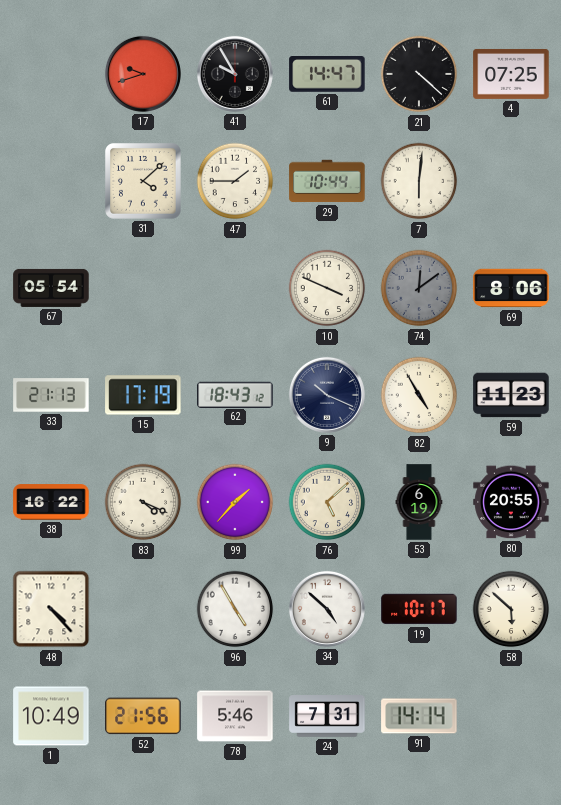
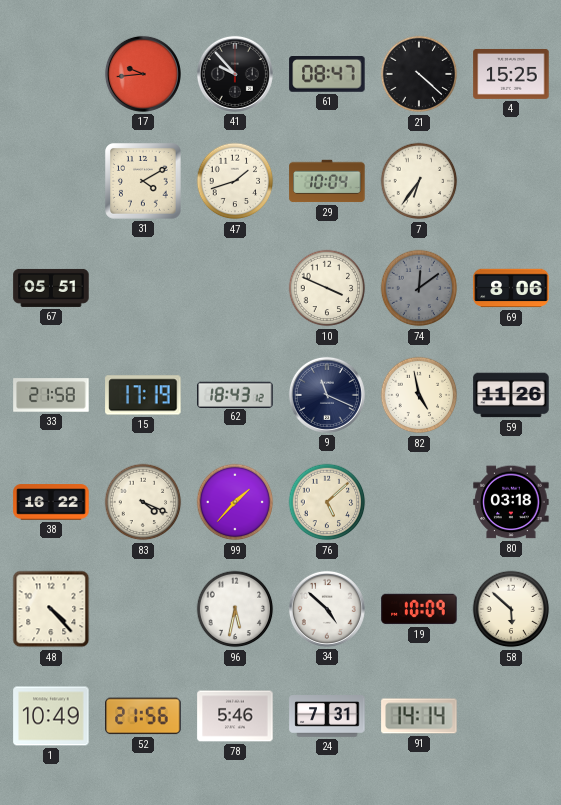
17: 9:42 -> 9:44 (143, 74)
41: 9:55 -> 9:53 (235, 74)
61: 14:47 -> 08:47 (327, 75)
4: 07:25 -> 15:25 (511, 74)
31: 4:08 -> 4:10 (144, 182)
47: 1:45 -> 1:42 (235, 181)
29: 10:44 -> 10:04 (327, 181)
7: 6:01 -> 6:36 (419, 181)
67: 05:54 -> 05:51 (51, 288)
33: 21:13 -> 21:58 (51, 395)
9: 10:19 -> 11:19 (327, 395)
82: 4:55 -> 4:58 (419, 395)
59: 11:23 -> 11:26 (511, 395)
53: 6:19 -> none (419, 502)
80: 20:55 -> 03:18 (511, 502)
96: 4:55 -> 5:32 (235, 609)
19: 10:17 -> 10:09 (419, 609)
